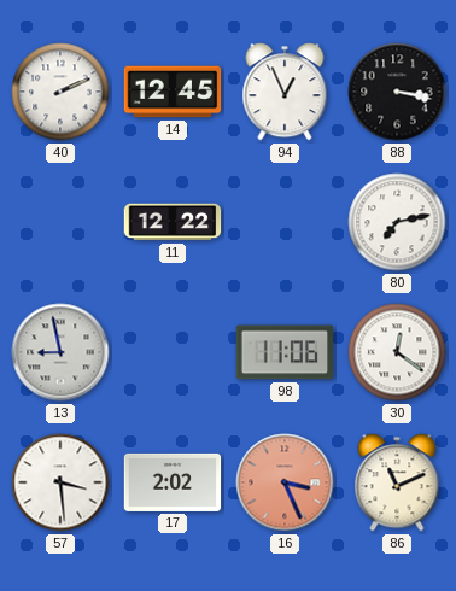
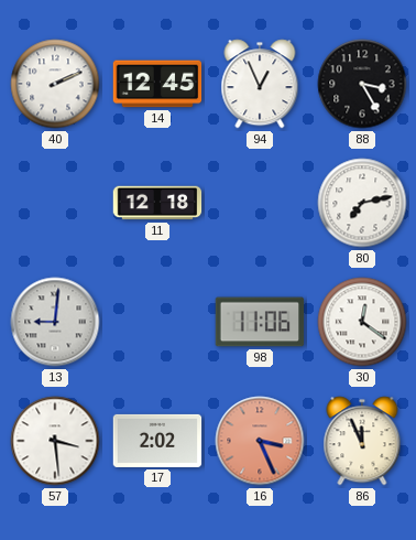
88: 3:17 -> 3:25 (362, 84)
11: 12:22 -> 12:18 (157, 203)
13: 8:58 -> 9:01 (55, 322)
86: 11:11 -> 11:56 (362, 441)
